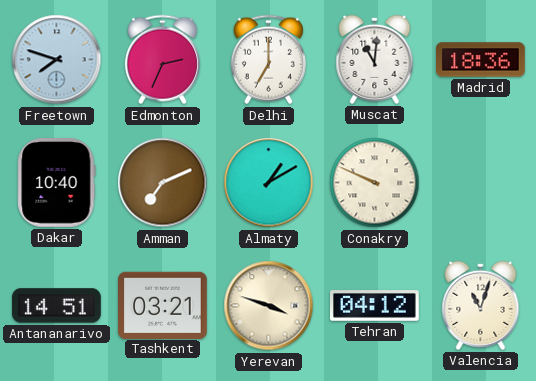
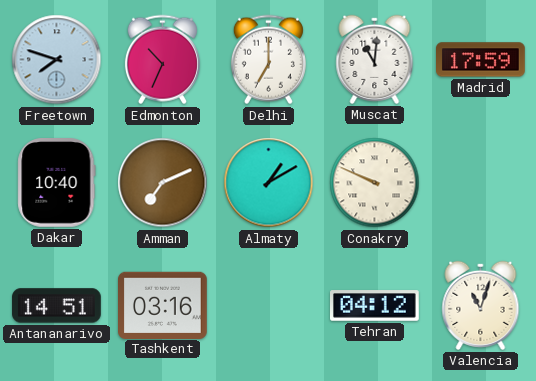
Edmonton: 2:34 -> 10:34 (162, 60)
Madrid: 18:36 -> 17:59 (481, 60)
Tashkent: 03:21 -> 03:16 (163, 305)
Yerevan: 3:48 -> none (269, 306)
